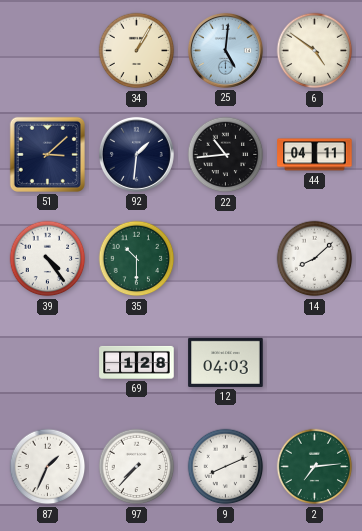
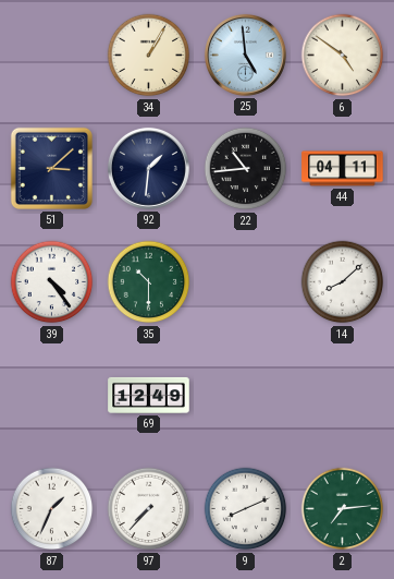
25: 5:01 -> 4:59 (245, 55)
69: 1:28 -> 12:49 (149, 395)
12: 04:03 -> none (226, 362)
